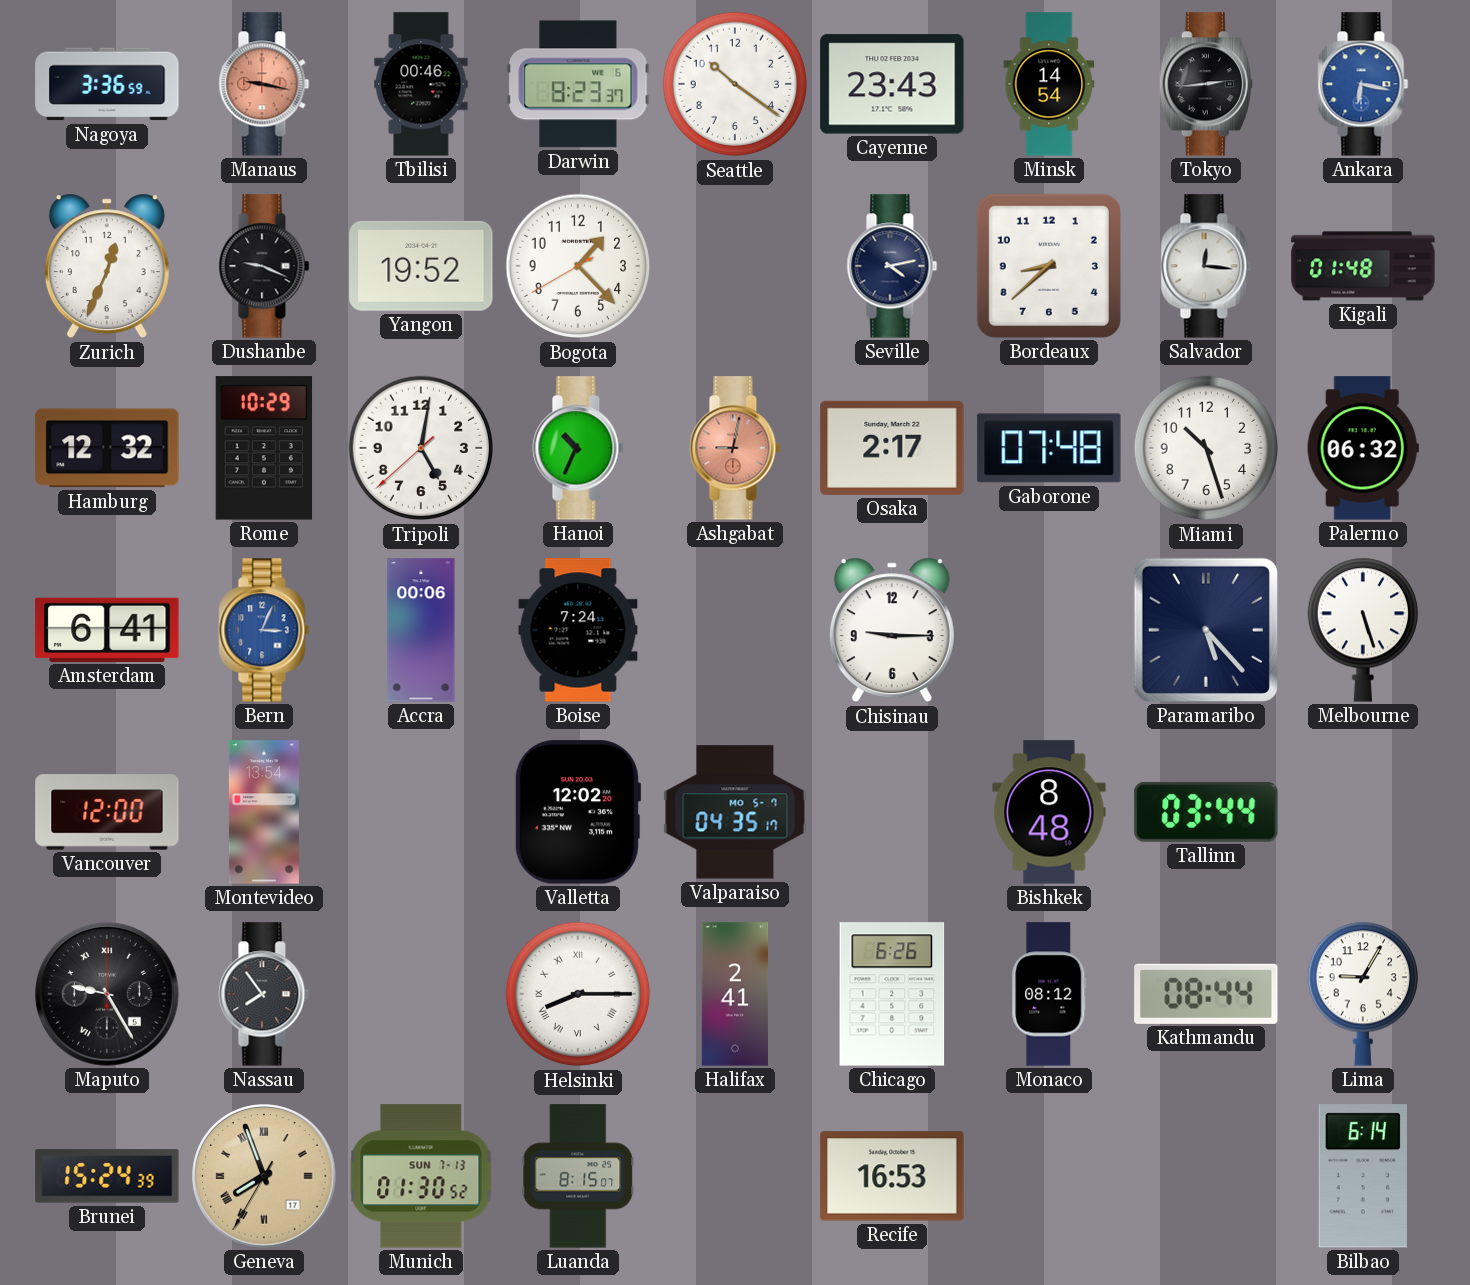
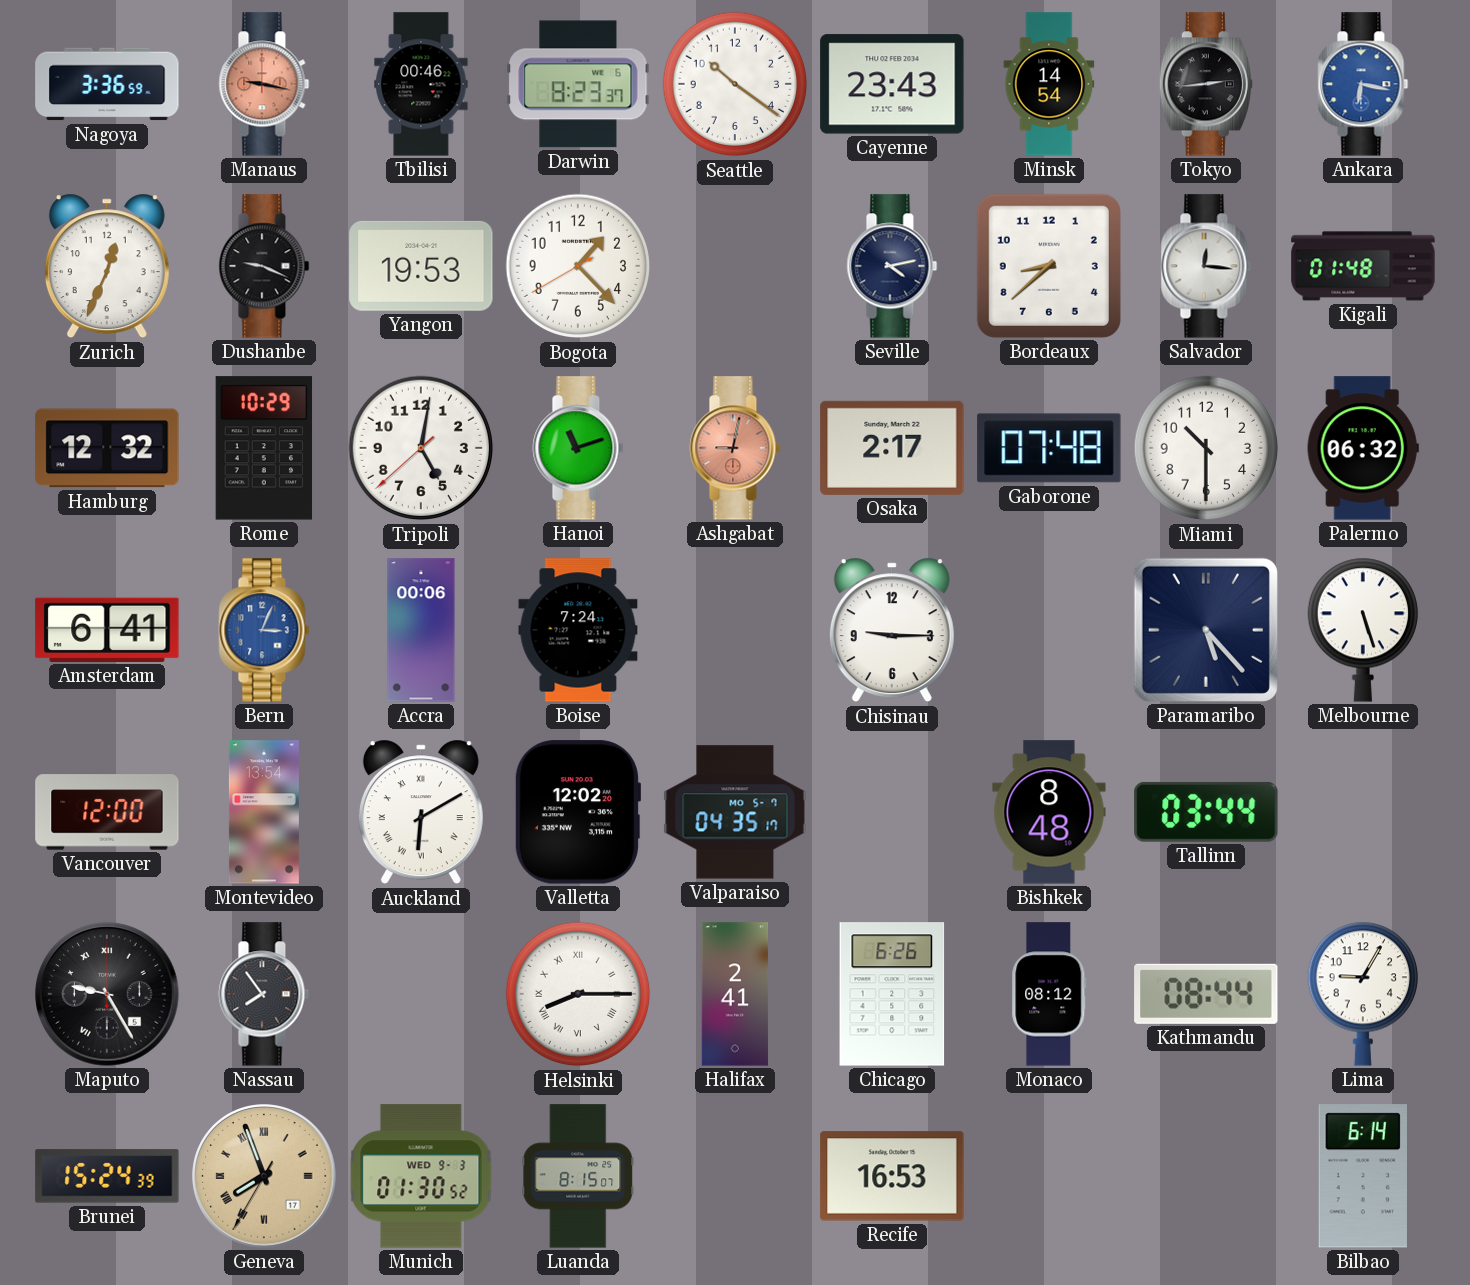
Yangon: 19:52 -> 19:53 (421, 266)
Hanoi: 10:34 -> 11:12 (578, 448)
Miami: 10:27 -> 10:30 (1206, 448)
Auckland: none -> 6:10 (421, 812)
Munich date: SUN 7-13 -> WED 9-3 (421, 1176)
